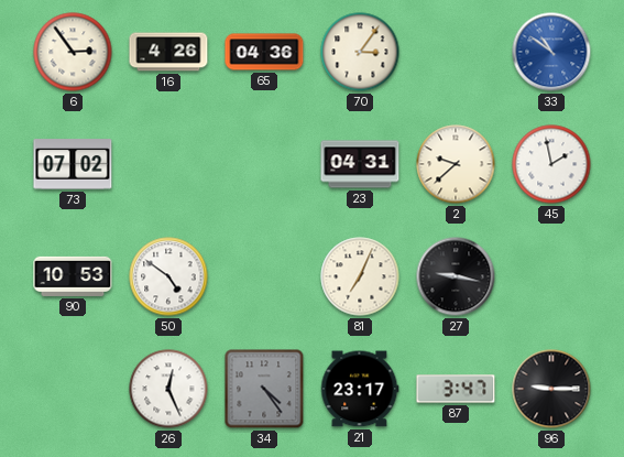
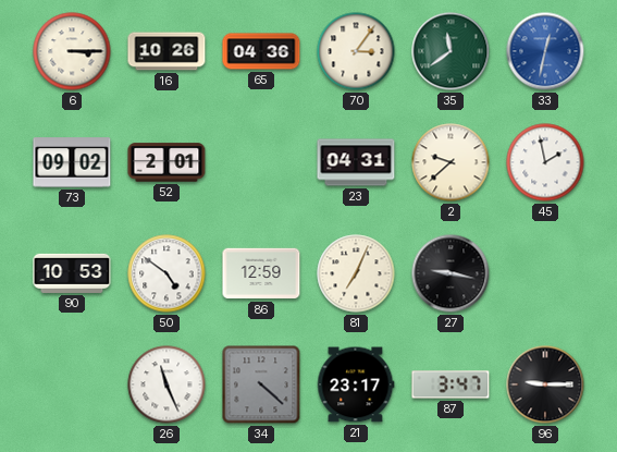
6: 2:54 -> 3:15 (72, 51)
16: 4:26 -> 10:26 (166, 51)
35: none -> 11:39 (451, 51)
33: 10:51 -> 12:32 (545, 51)
73: 07:02 -> 09:02 (72, 162)
52: none -> 2:01 (166, 162)
86: none -> 12:59 (261, 273)
26: 12:26 -> 11:26 (166, 384)
34: 4:24 -> 4:22 (261, 384)
